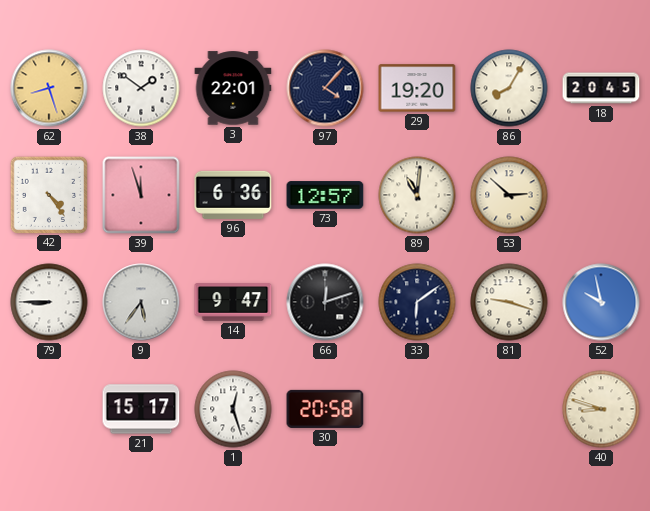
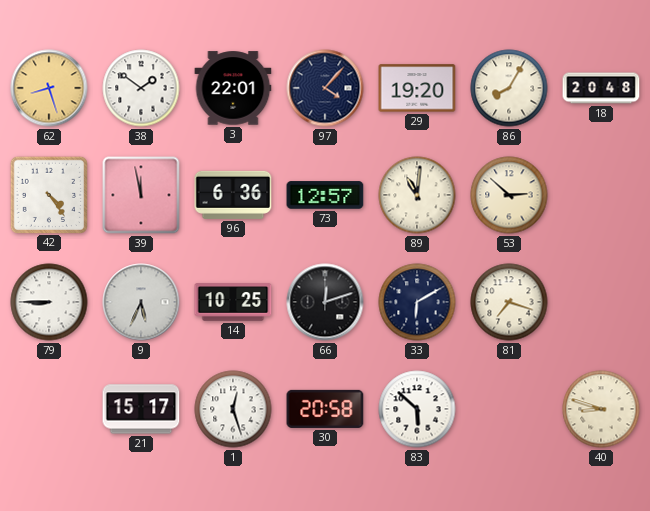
18: 20:45 -> 20:48 (601, 88)
39: 11:57 -> 11:58 (141, 195)
9: 5:36 -> 5:34 (141, 302)
14: 9:47 -> 10:25 (233, 302)
33: 6:09 -> 6:10 (417, 302)
81: 9:18 -> 7:18 (509, 302)
52: 9:58 -> none (601, 302)
83: none -> 5:52 (417, 409)
